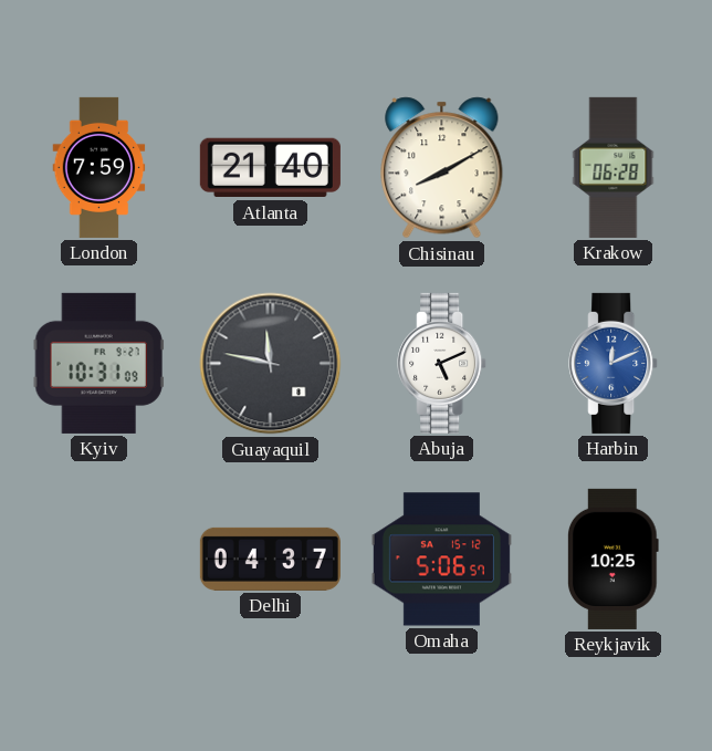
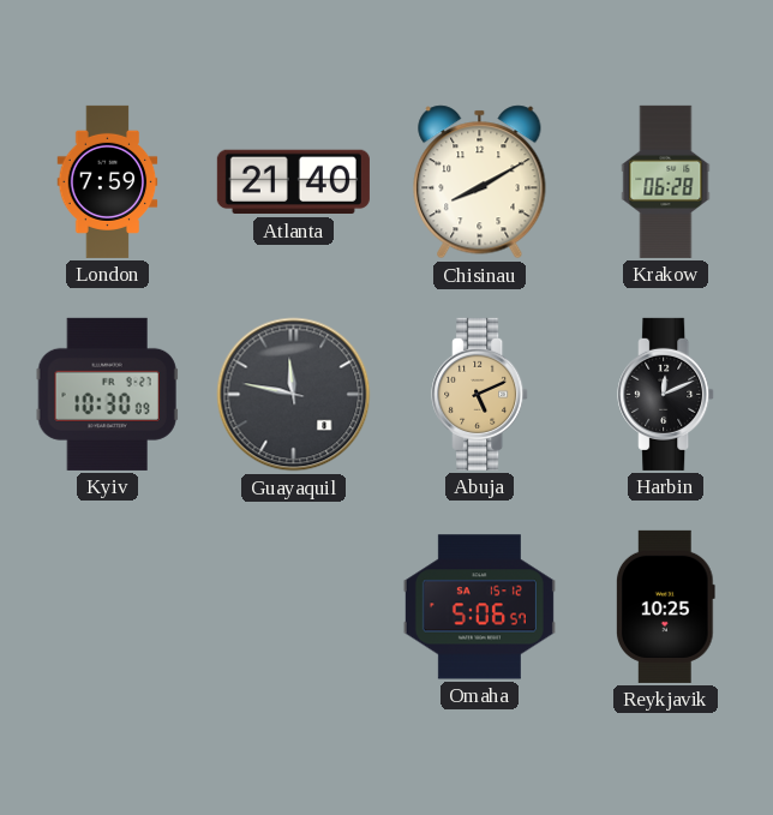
Kyiv: 10:31 -> 10:30 (107, 394)
Abuja dial: white -> champagne (480, 394)
Harbin dial: blue -> black (666, 394)
Delhi: 04:37 -> none (270, 559)
